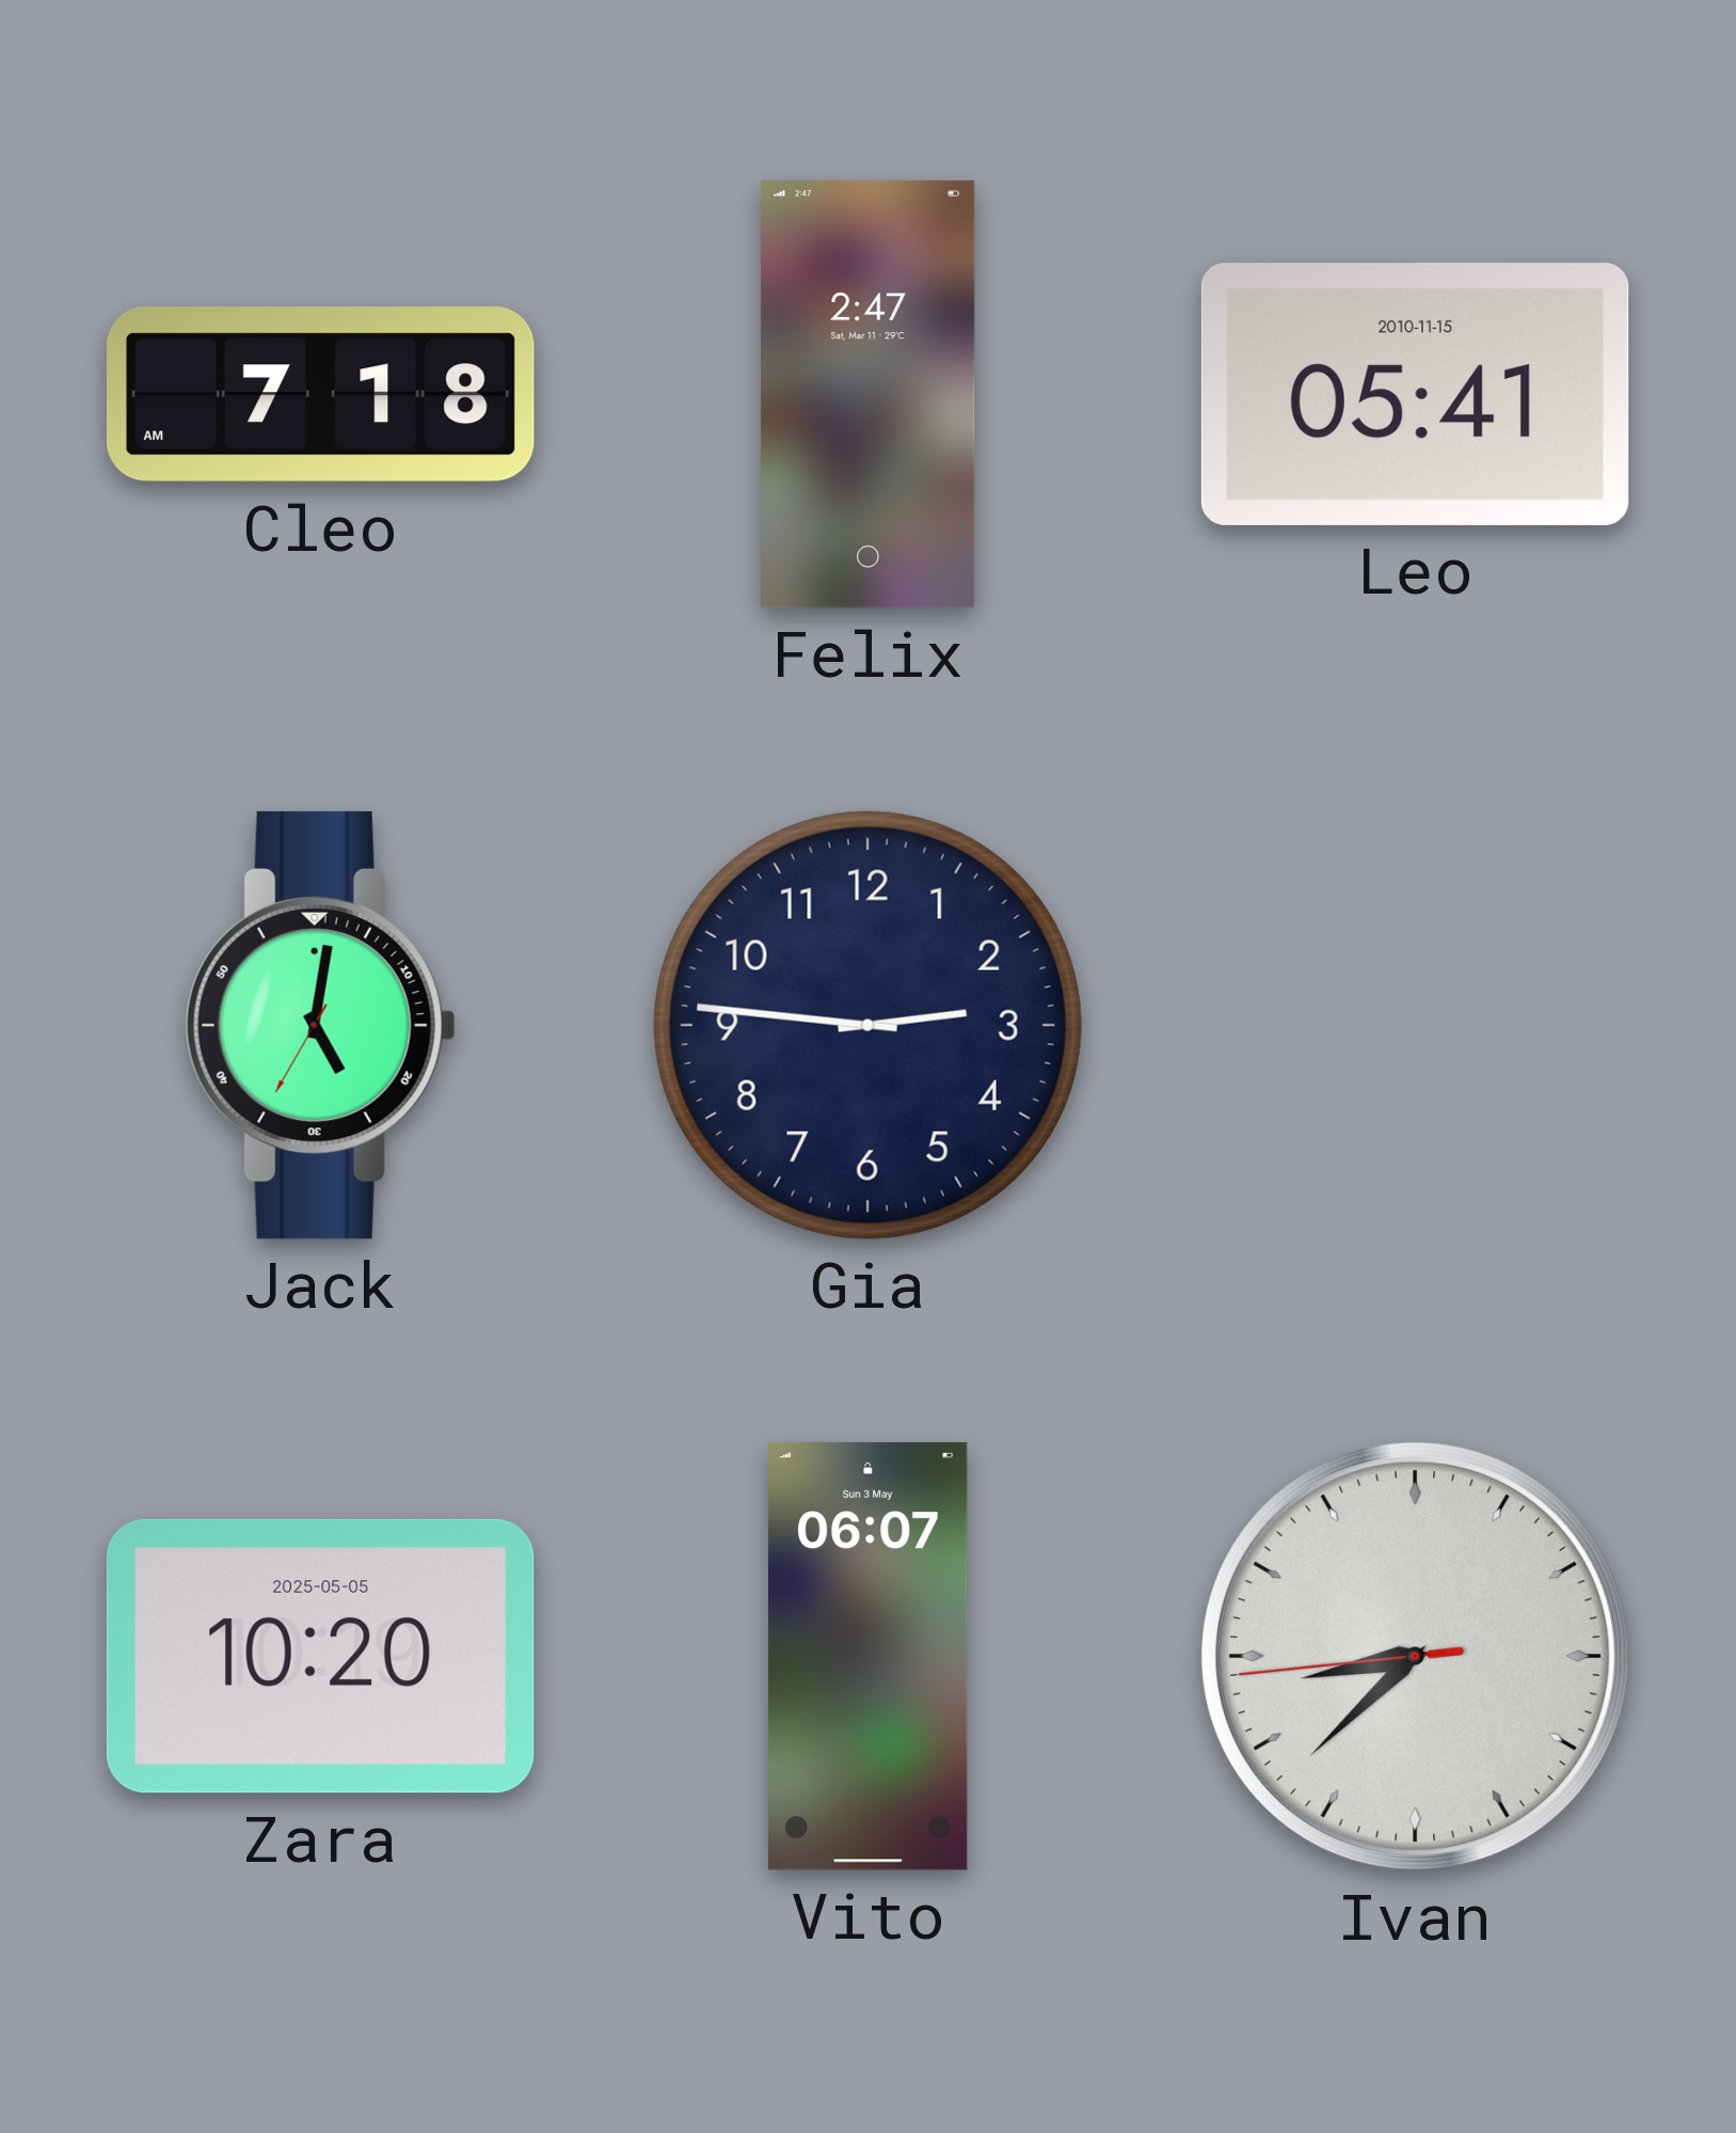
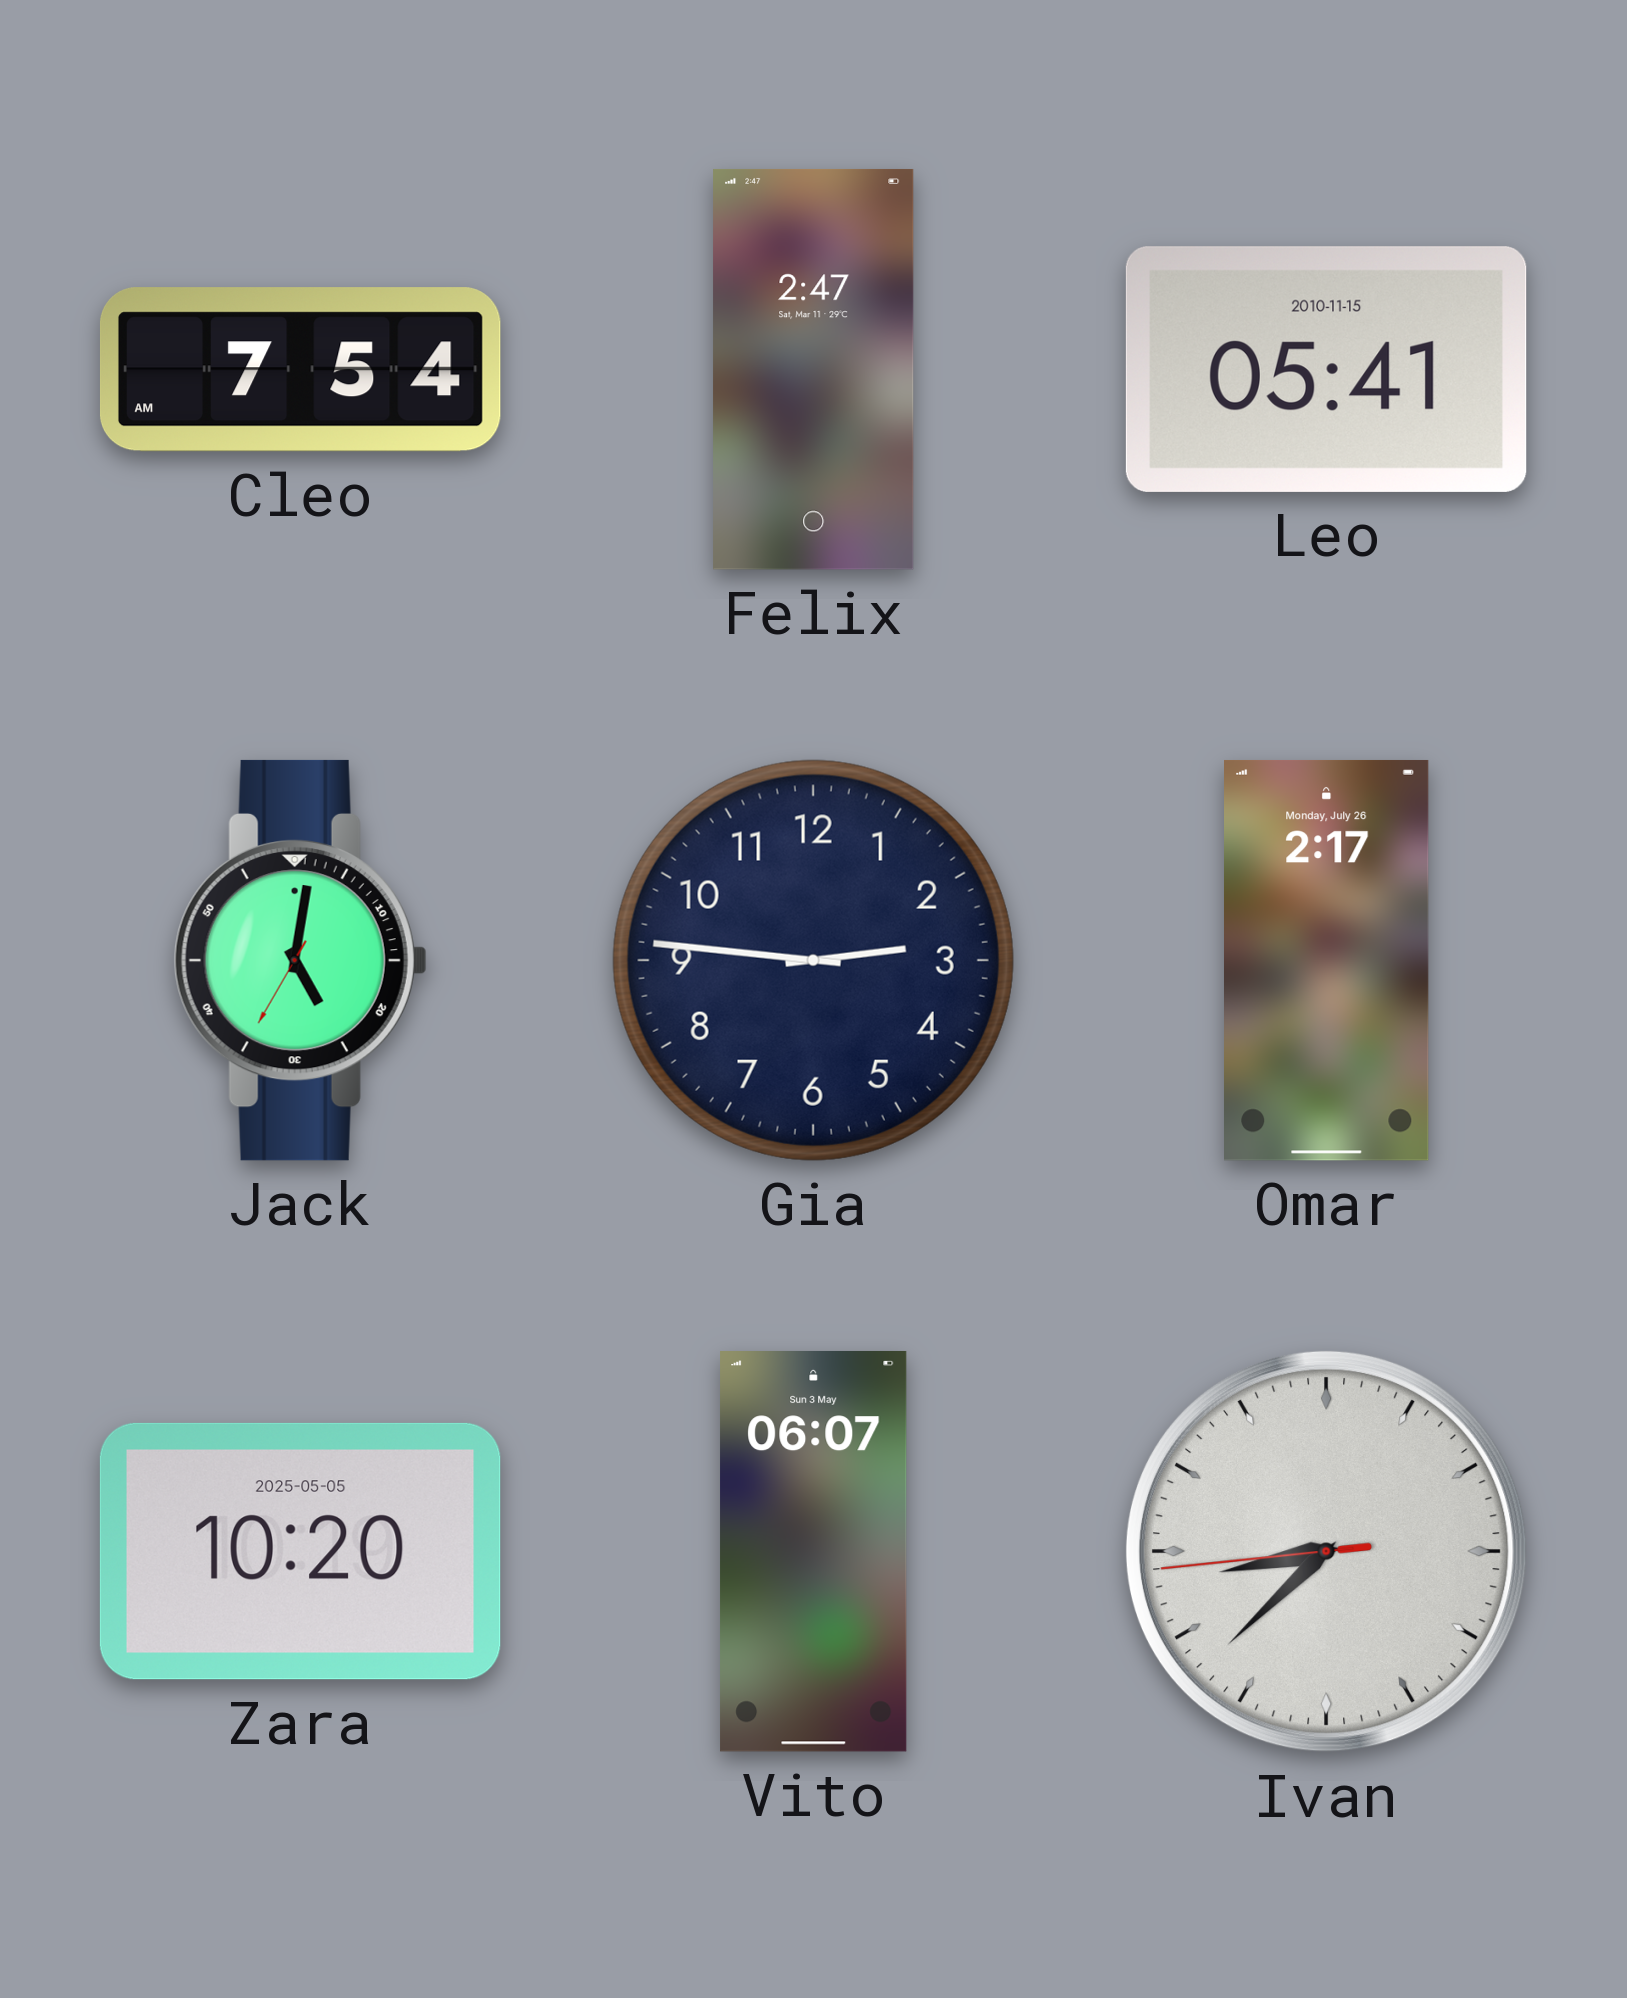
Cleo: 7:18 -> 7:54 (300, 370)
Omar: none -> 2:17 (1327, 960)
